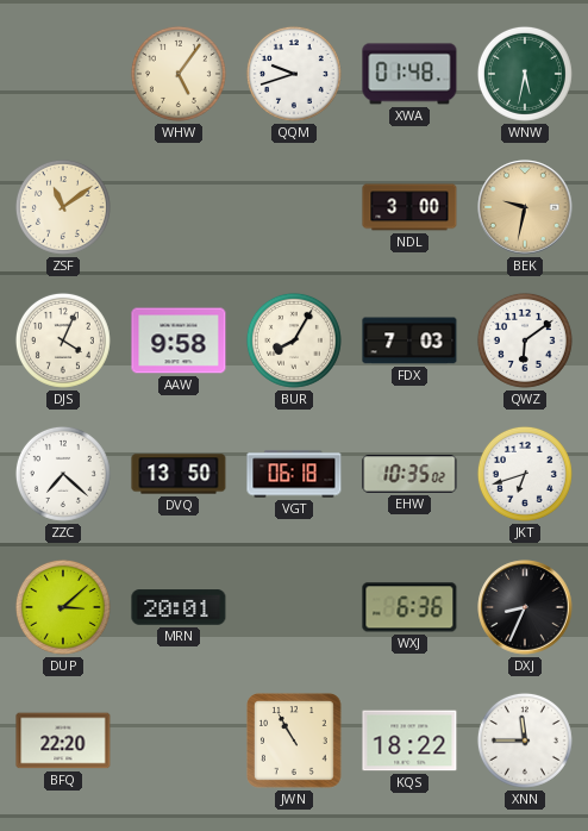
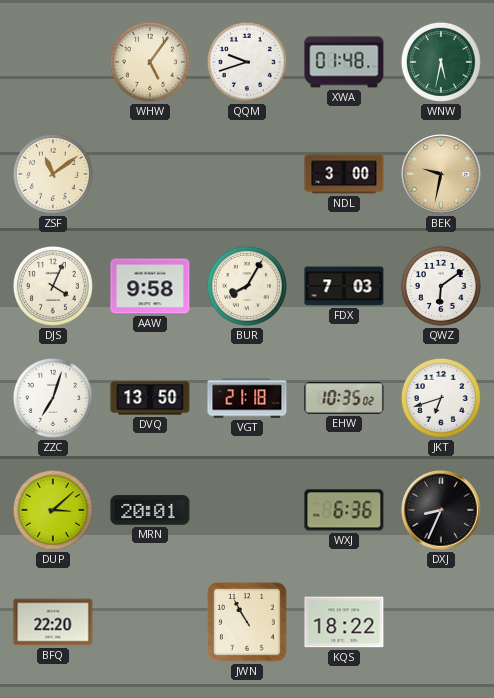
ZZC: 7:22 -> 7:03 (53, 398)
VGT: 06:18 -> 21:18 (247, 398)
XNN: 11:45 -> none (525, 741)
